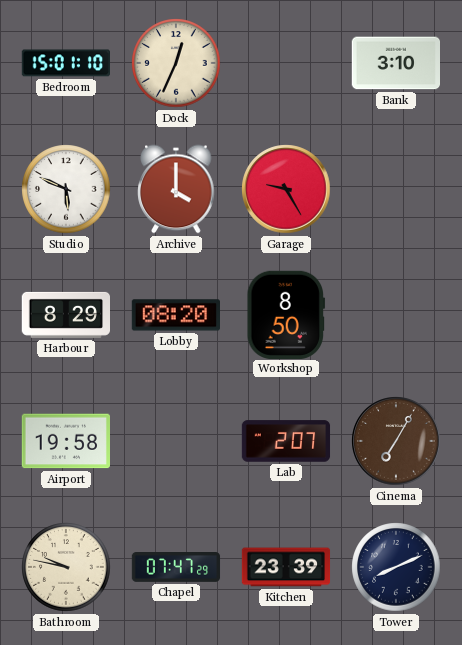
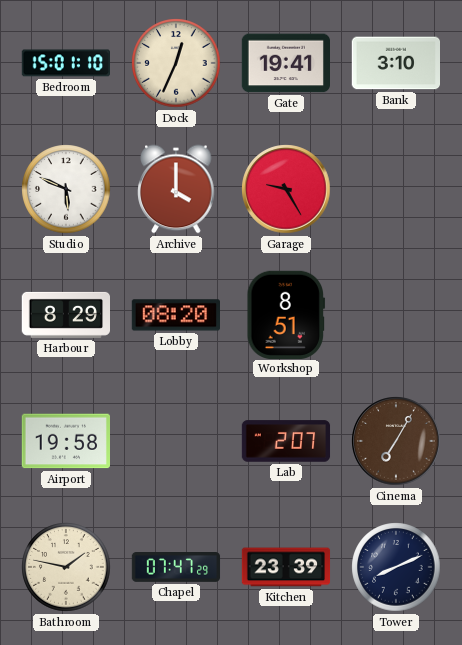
Gate: none -> 19:41 (285, 63)
Workshop: 8:50 -> 8:51 (286, 314)
Bathroom: 9:47 -> 1:47 (66, 567)
